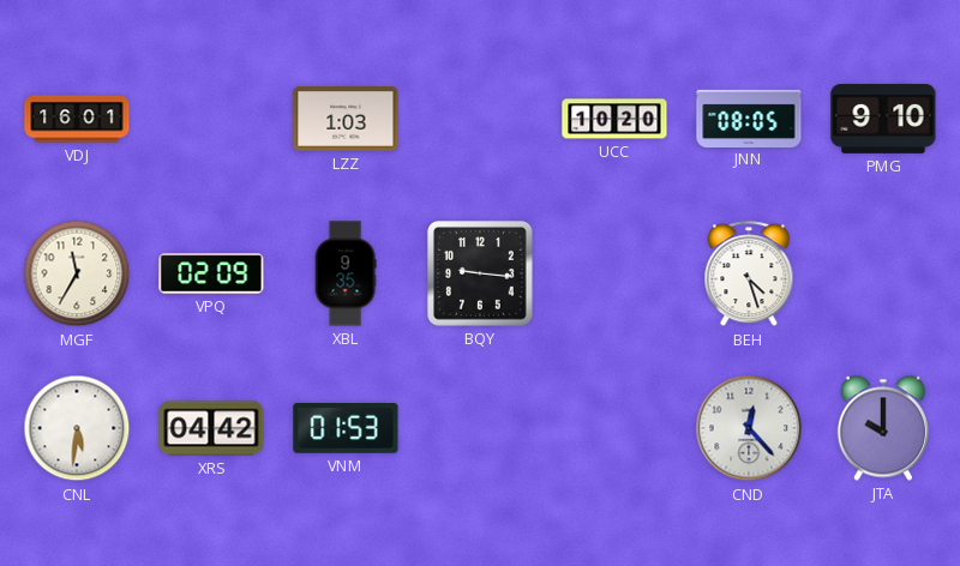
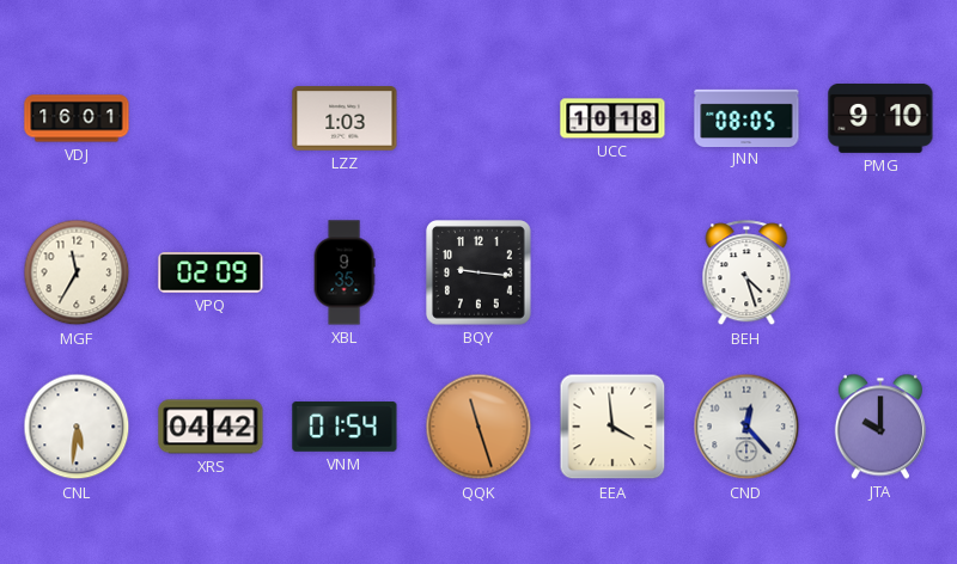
UCC: 10:20 -> 10:18 (612, 118)
VNM: 01:53 -> 01:54 (345, 427)
QQK: none -> 11:27 (478, 427)
EEA: none -> 3:59 (612, 427)
